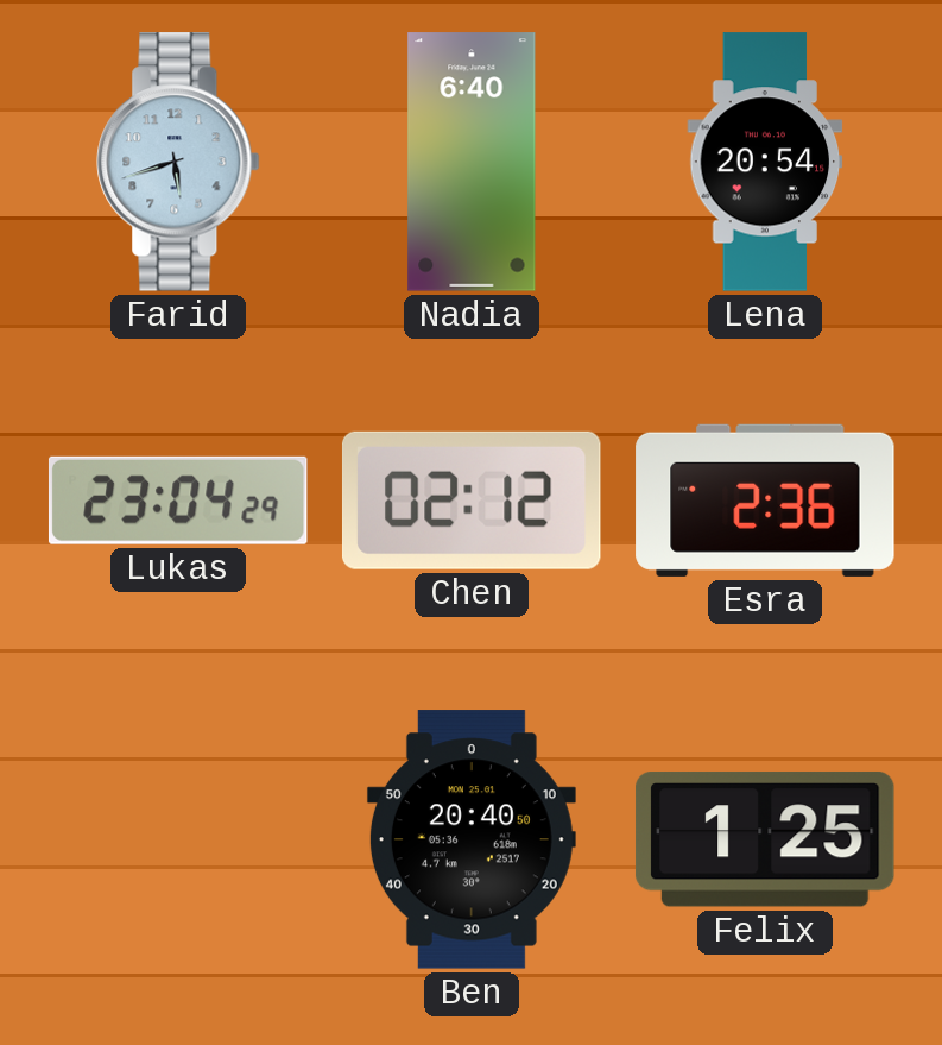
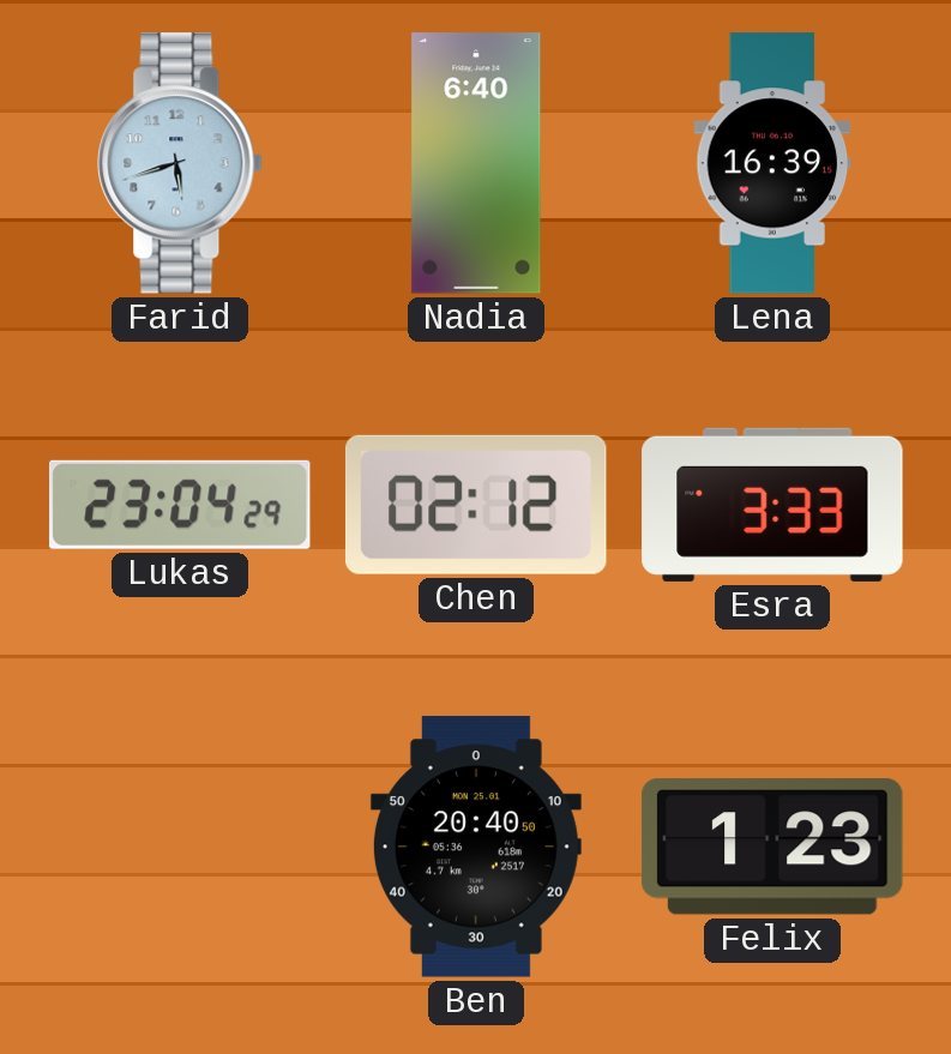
Lena: 20:54 -> 16:39 (772, 163)
Esra: 2:36 -> 3:33 (772, 505)
Felix: 1:25 -> 1:23 (772, 847)
